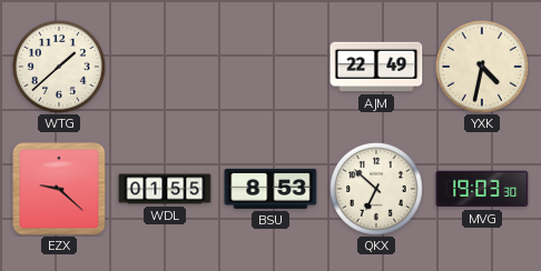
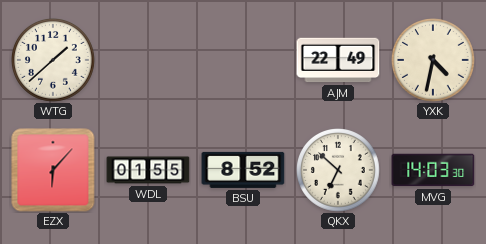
EZX: 9:22 -> 6:07 (53, 170)
BSU: 8:53 -> 8:52 (243, 170)
MVG: 19:03 -> 14:03 (433, 170)
